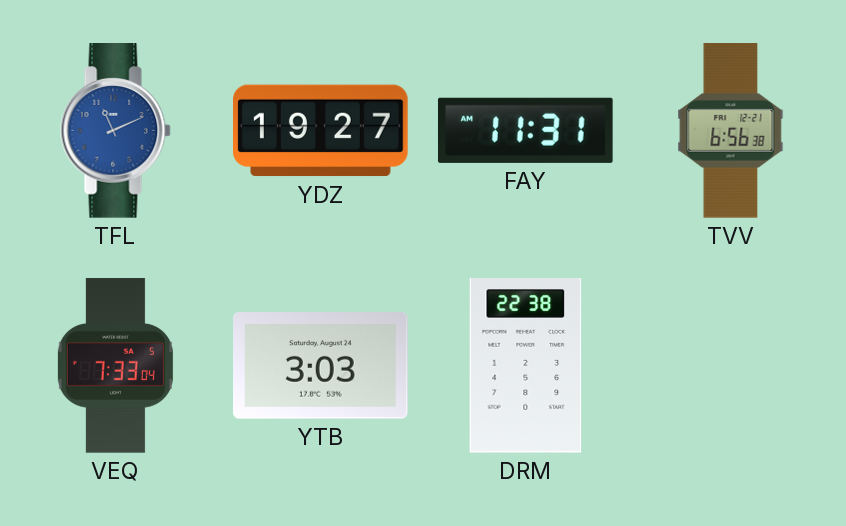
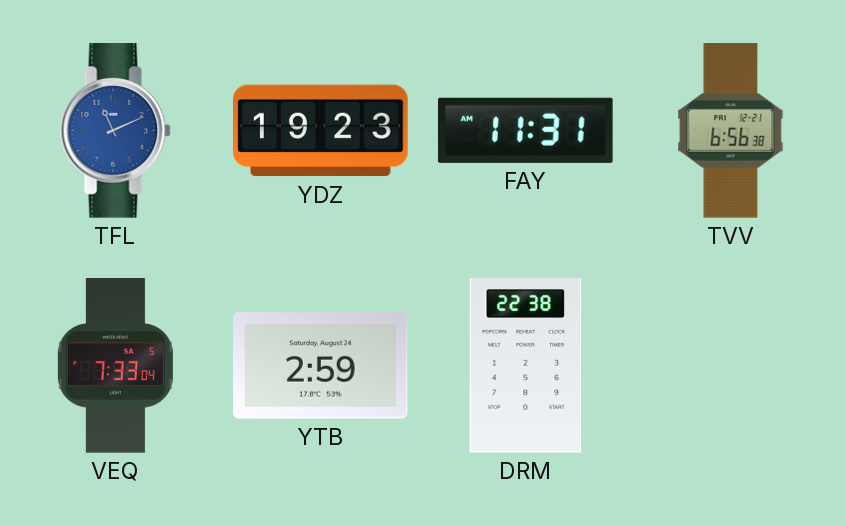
YDZ: 19:27 -> 19:23 (321, 131)
YTB: 3:03 -> 2:59 (321, 366)
